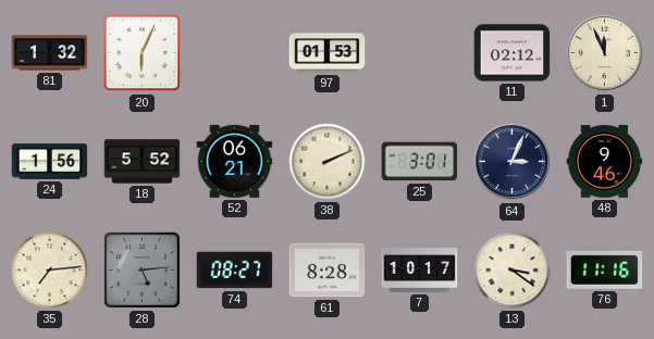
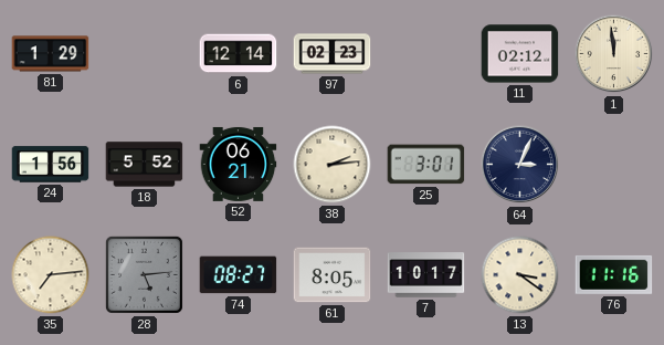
81: 1:32 -> 1:29 (51, 54)
20: 6:04 -> none (143, 53)
6: none -> 12:14 (239, 54)
97: 01:53 -> 02:23 (333, 54)
1: 11:56 -> 11:59 (614, 54)
38: 2:11 -> 2:14 (333, 165)
48: 9:46 -> none (605, 162)
61: 8:28 -> 8:05 (333, 275)
